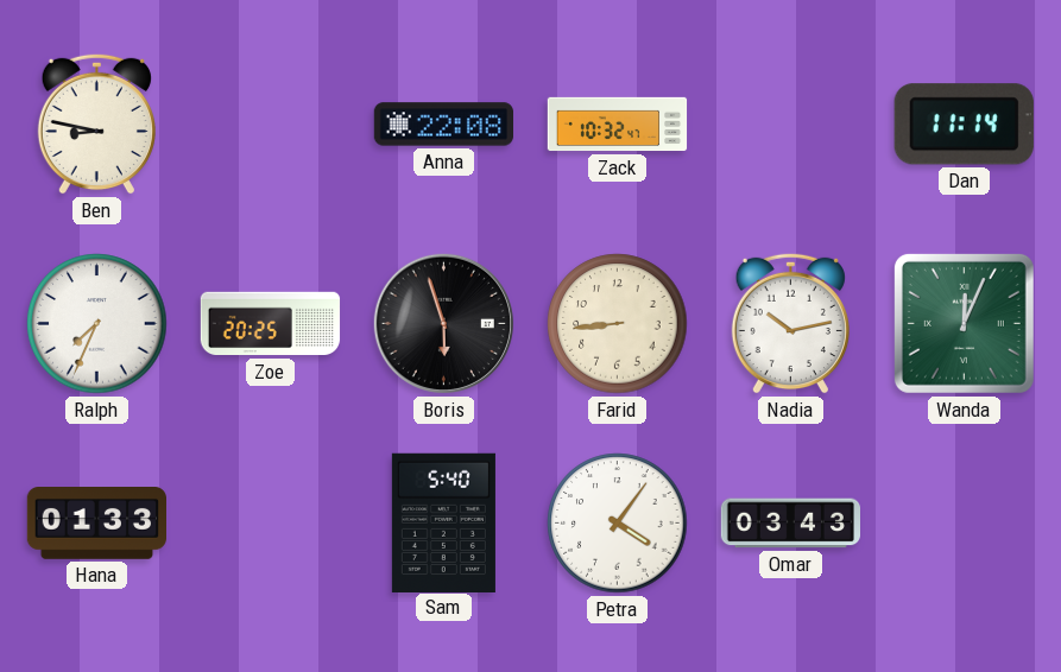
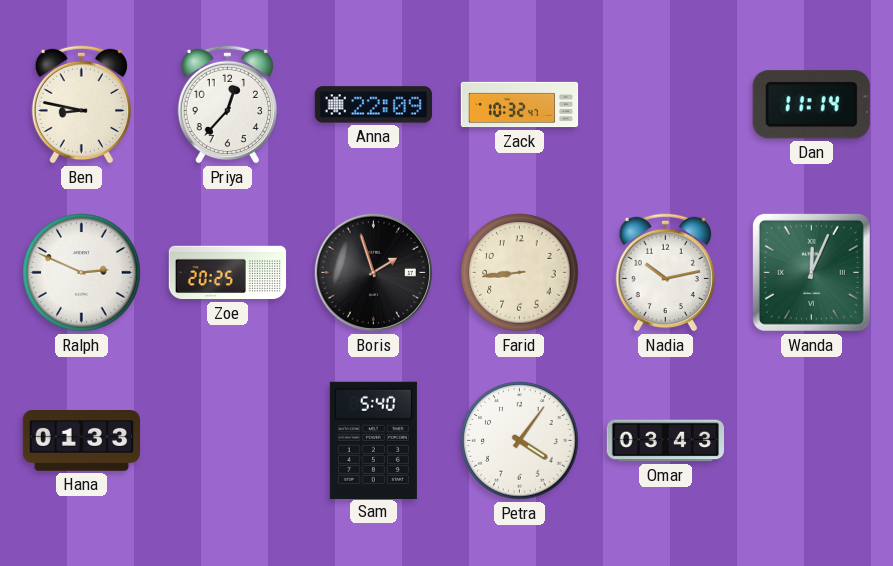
Priya: none -> 12:37 (227, 104)
Anna: 22:08 -> 22:09 (373, 105)
Ralph: 7:34 -> 2:49 (82, 273)
Boris: 5:57 -> 1:57 (373, 272)
